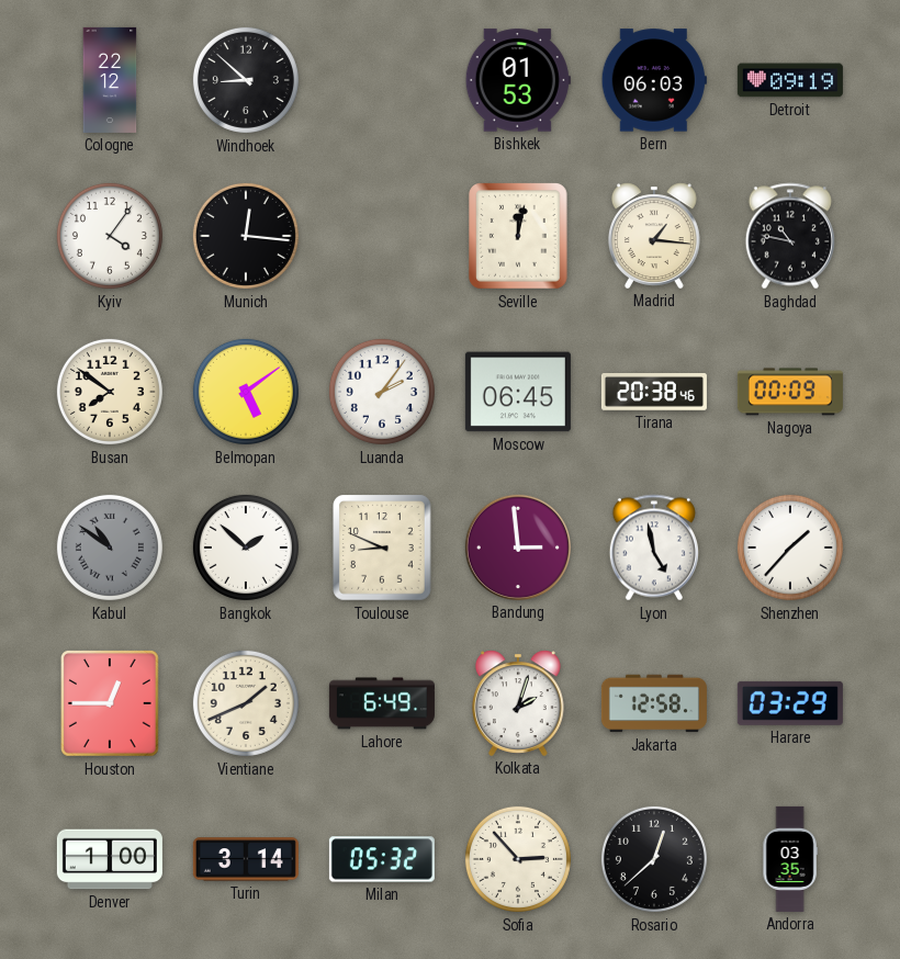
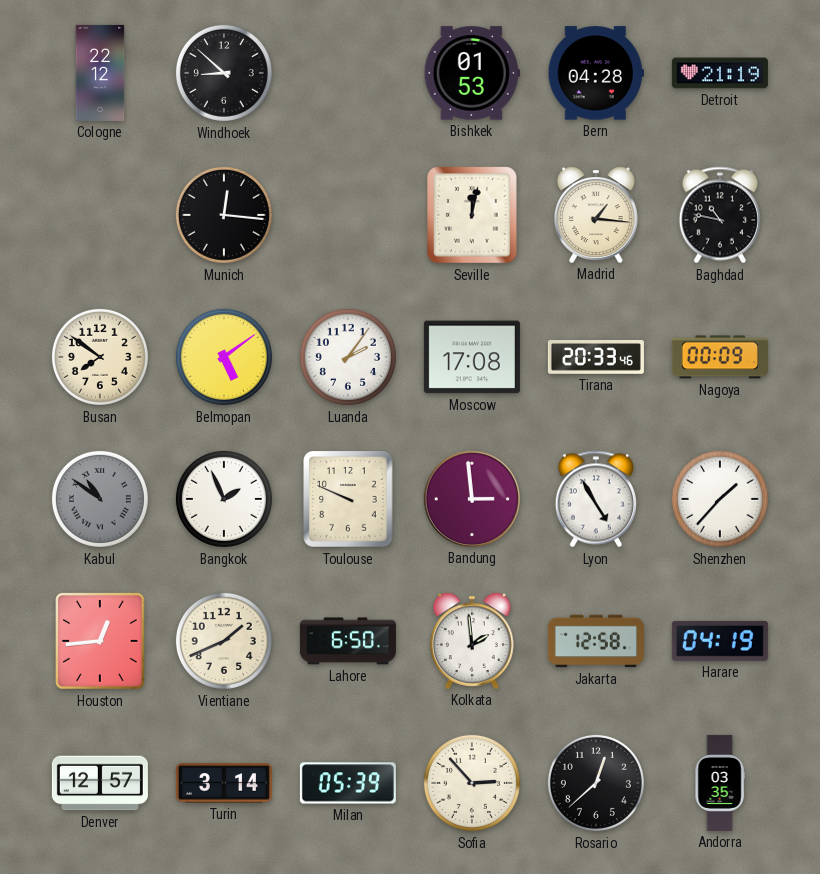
Bern: 06:03 -> 04:28 (596, 73)
Detroit: 09:19 -> 21:19 (720, 73)
Kyiv: 4:06 -> none (110, 236)
Moscow: 06:45 -> 17:08 (472, 357)
Tirana: 20:38 -> 20:33 (596, 358)
Bangkok: 1:52 -> 1:56 (224, 499)
Toulouse: 8:49 -> 9:49 (348, 499)
Lyon: 4:58 -> 4:55 (595, 499)
Houston: 12:45 -> 12:44 (101, 642)
Lahore: 6:49 -> 6:50 (348, 641)
Kolkata: 2:03 -> 1:59 (472, 641)
Harare: 03:29 -> 04:19 (720, 641)
Denver: 1:00 -> 12:57 (100, 783)
Milan: 05:32 -> 05:39 (348, 783)
